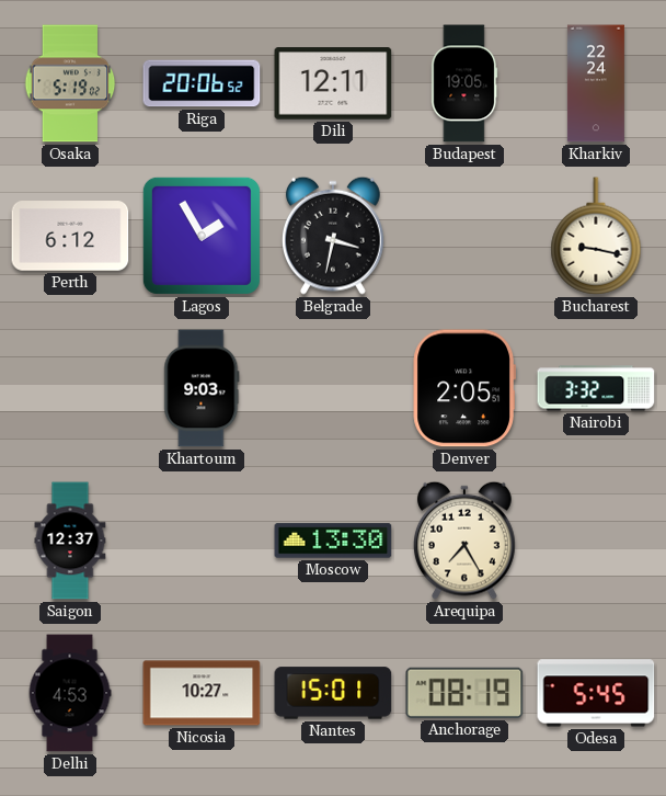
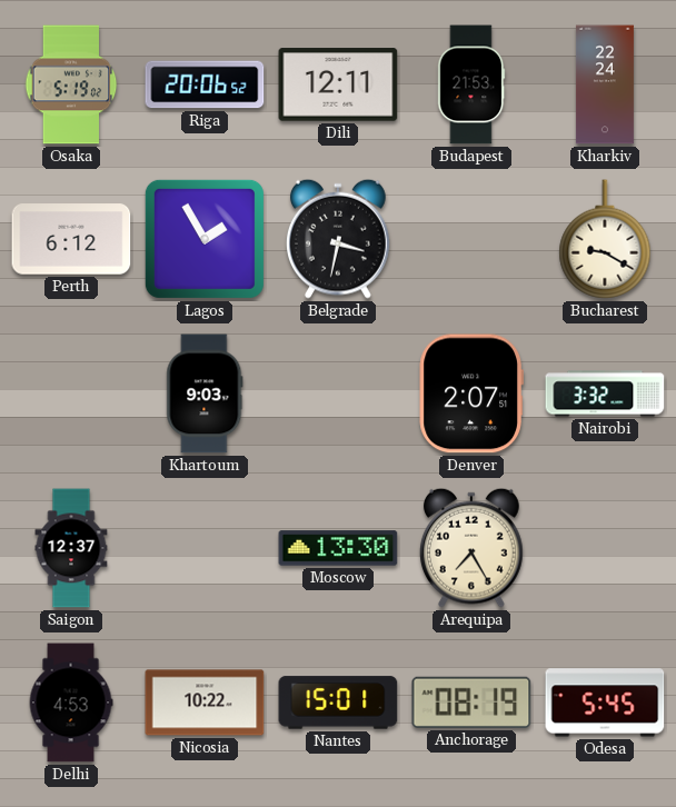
Budapest: 19:05 -> 21:53 (471, 84)
Bucharest: 9:17 -> 9:20 (605, 239)
Denver: 2:05 -> 2:07 (471, 393)
Nicosia: 10:27 -> 10:22 (205, 703)
